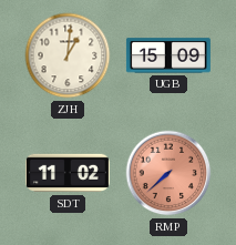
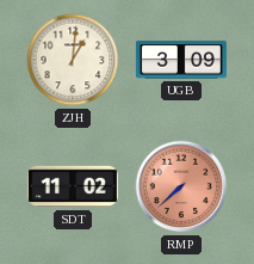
UGB: 15:09 -> 3:09 (181, 60)
